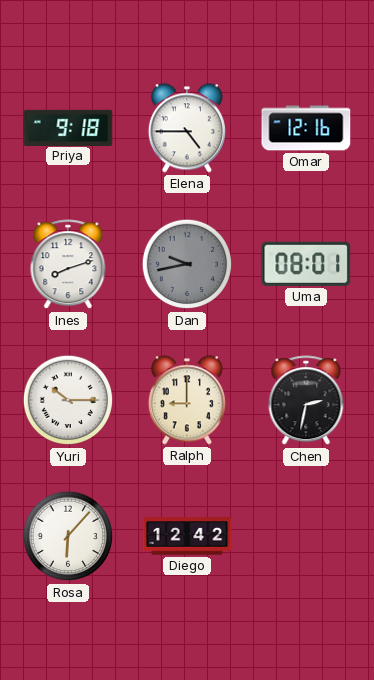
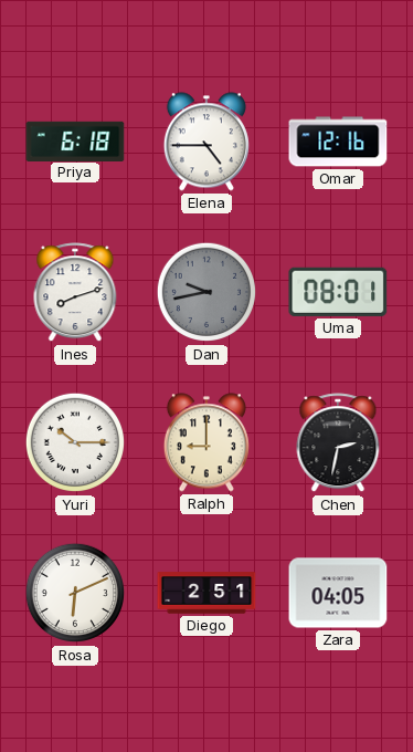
Priya: 9:18 -> 6:18 (75, 140)
Rosa: 6:07 -> 6:11 (75, 593)
Diego: 12:42 -> 2:51 (206, 593)
Zara: none -> 04:05 (338, 593)
